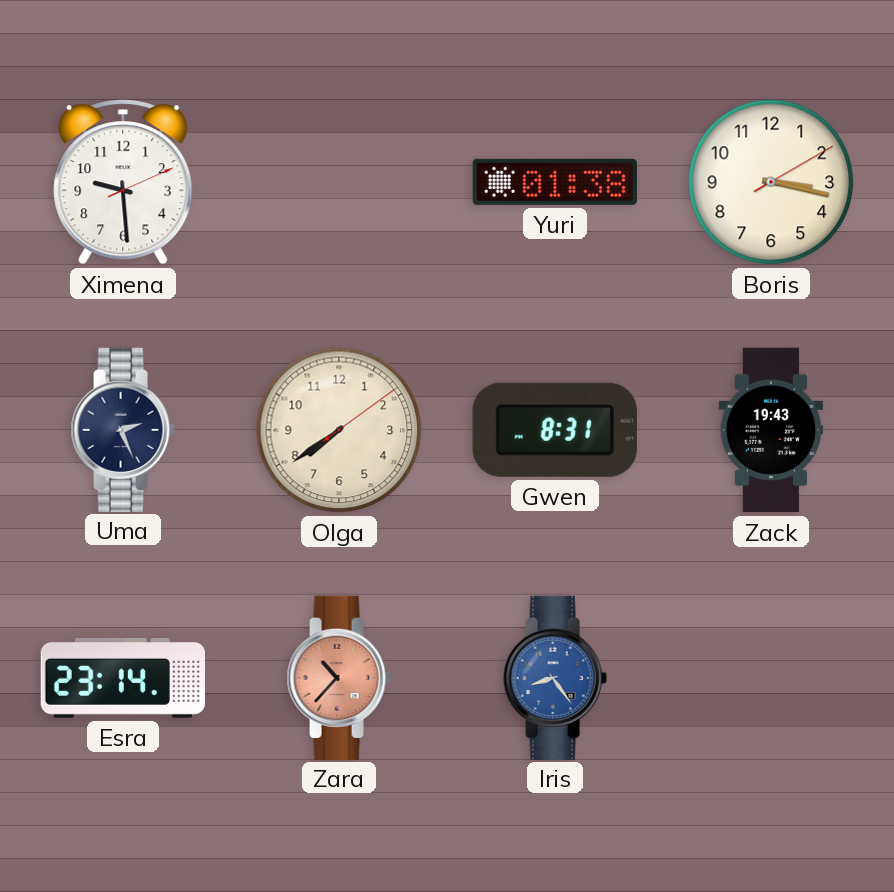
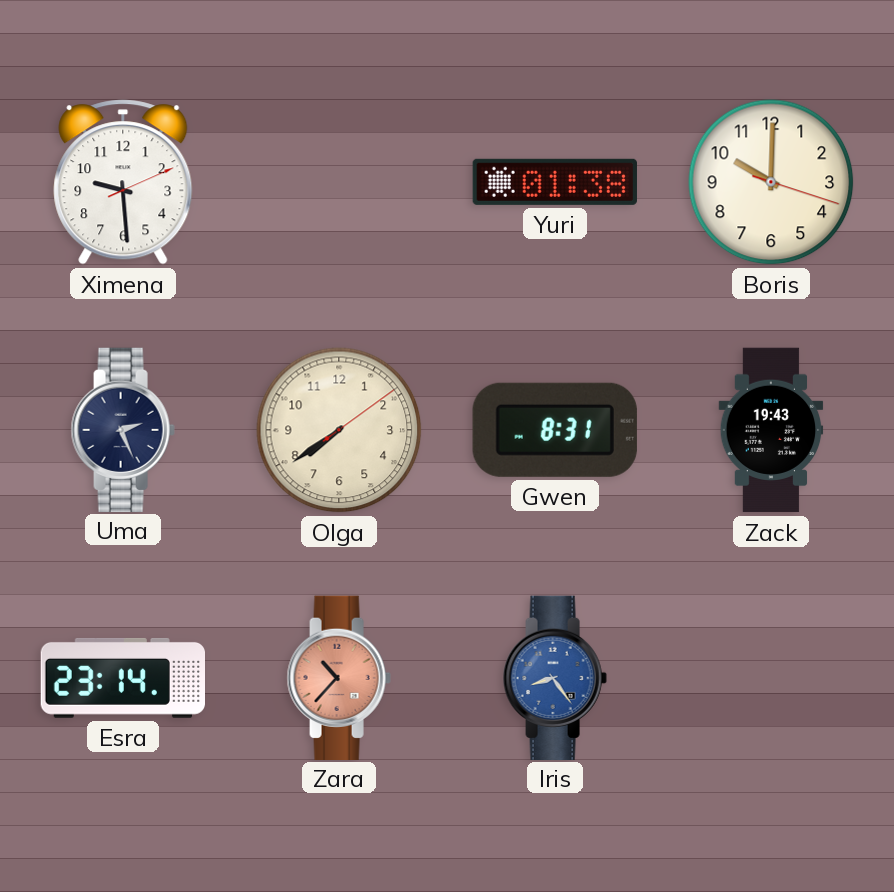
Boris: 3:17 -> 10:00 (771, 182)
